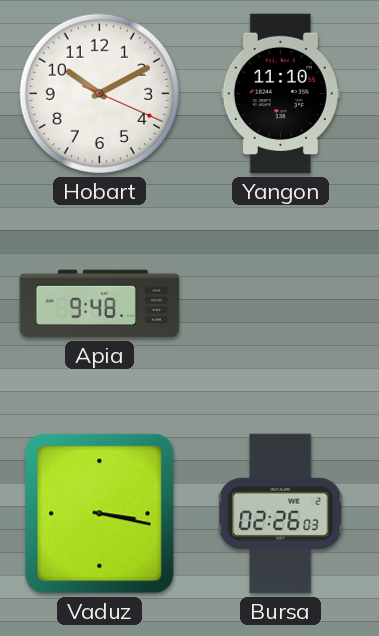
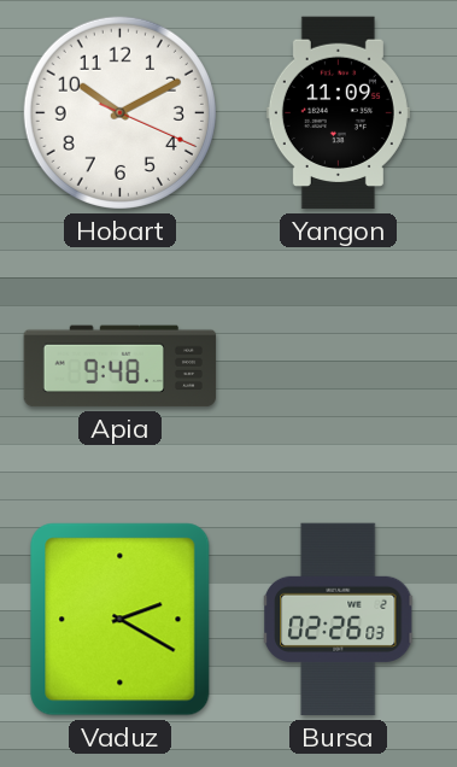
Yangon: 11:10 -> 11:09 (338, 113)
Vaduz: 3:17 -> 2:20 (121, 620)
